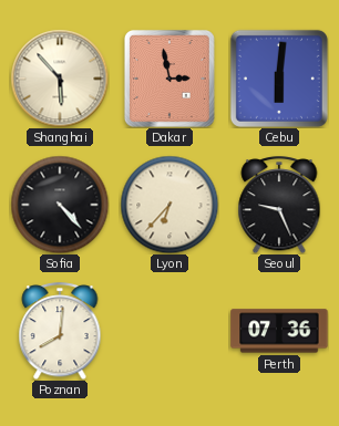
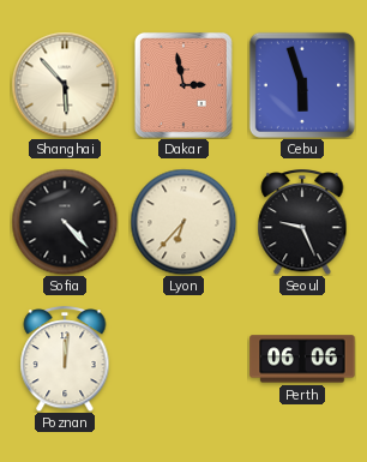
Cebu: 6:01 -> 5:57 (302, 85)
Poznan: 8:01 -> 12:01 (65, 359)
Perth: 07:36 -> 06:06 (302, 359)
